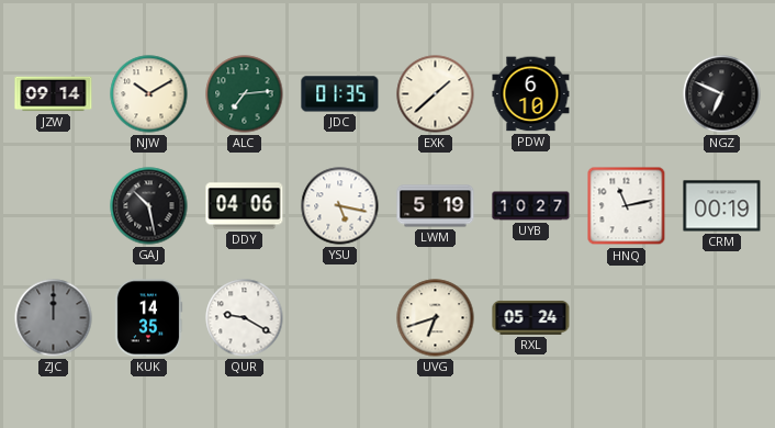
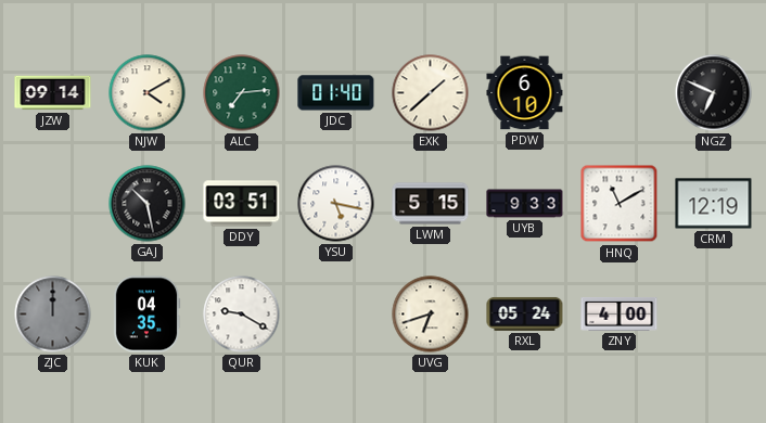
NJW: 10:10 -> 4:10 (148, 93)
JDC: 01:35 -> 01:40 (336, 93)
DDY: 04:06 -> 03:51 (242, 204)
LWM: 5:19 -> 5:15 (431, 204)
UYB: 10:27 -> 9:33 (525, 204)
HNQ: 11:13 -> 11:10 (620, 204)
CRM: 00:19 -> 12:19 (714, 204)
KUK: 14:35 -> 04:35 (146, 315)
ZNY: none -> 4:00 (620, 313)
